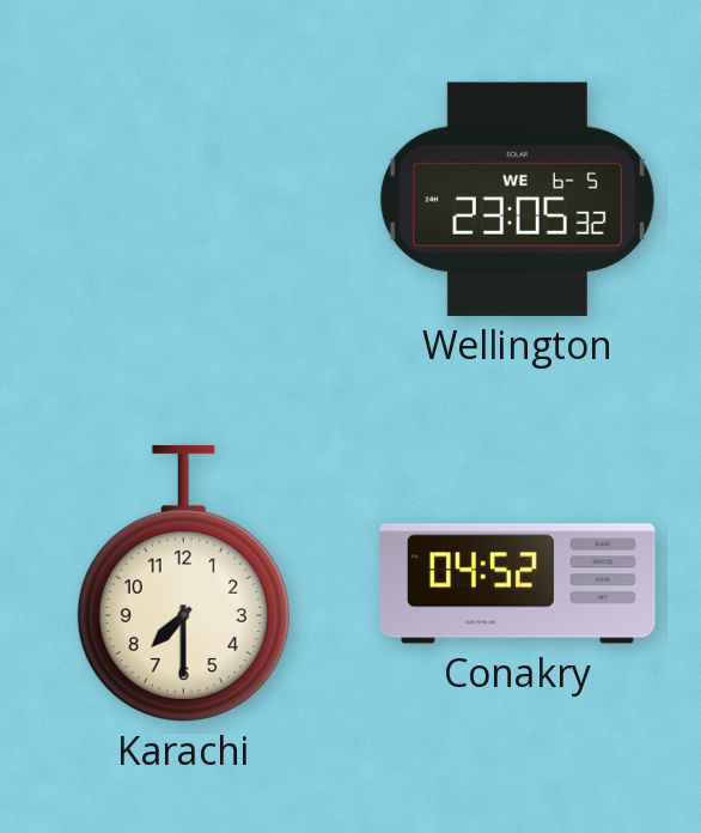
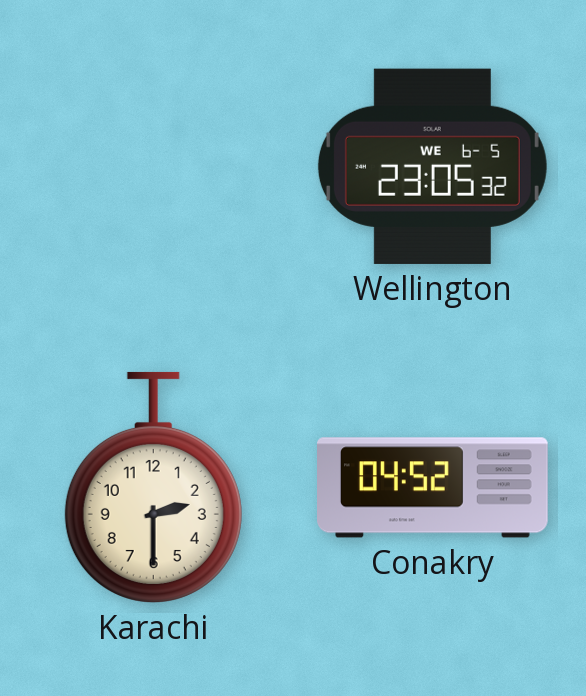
Karachi: 7:30 -> 2:30 (153, 487)
